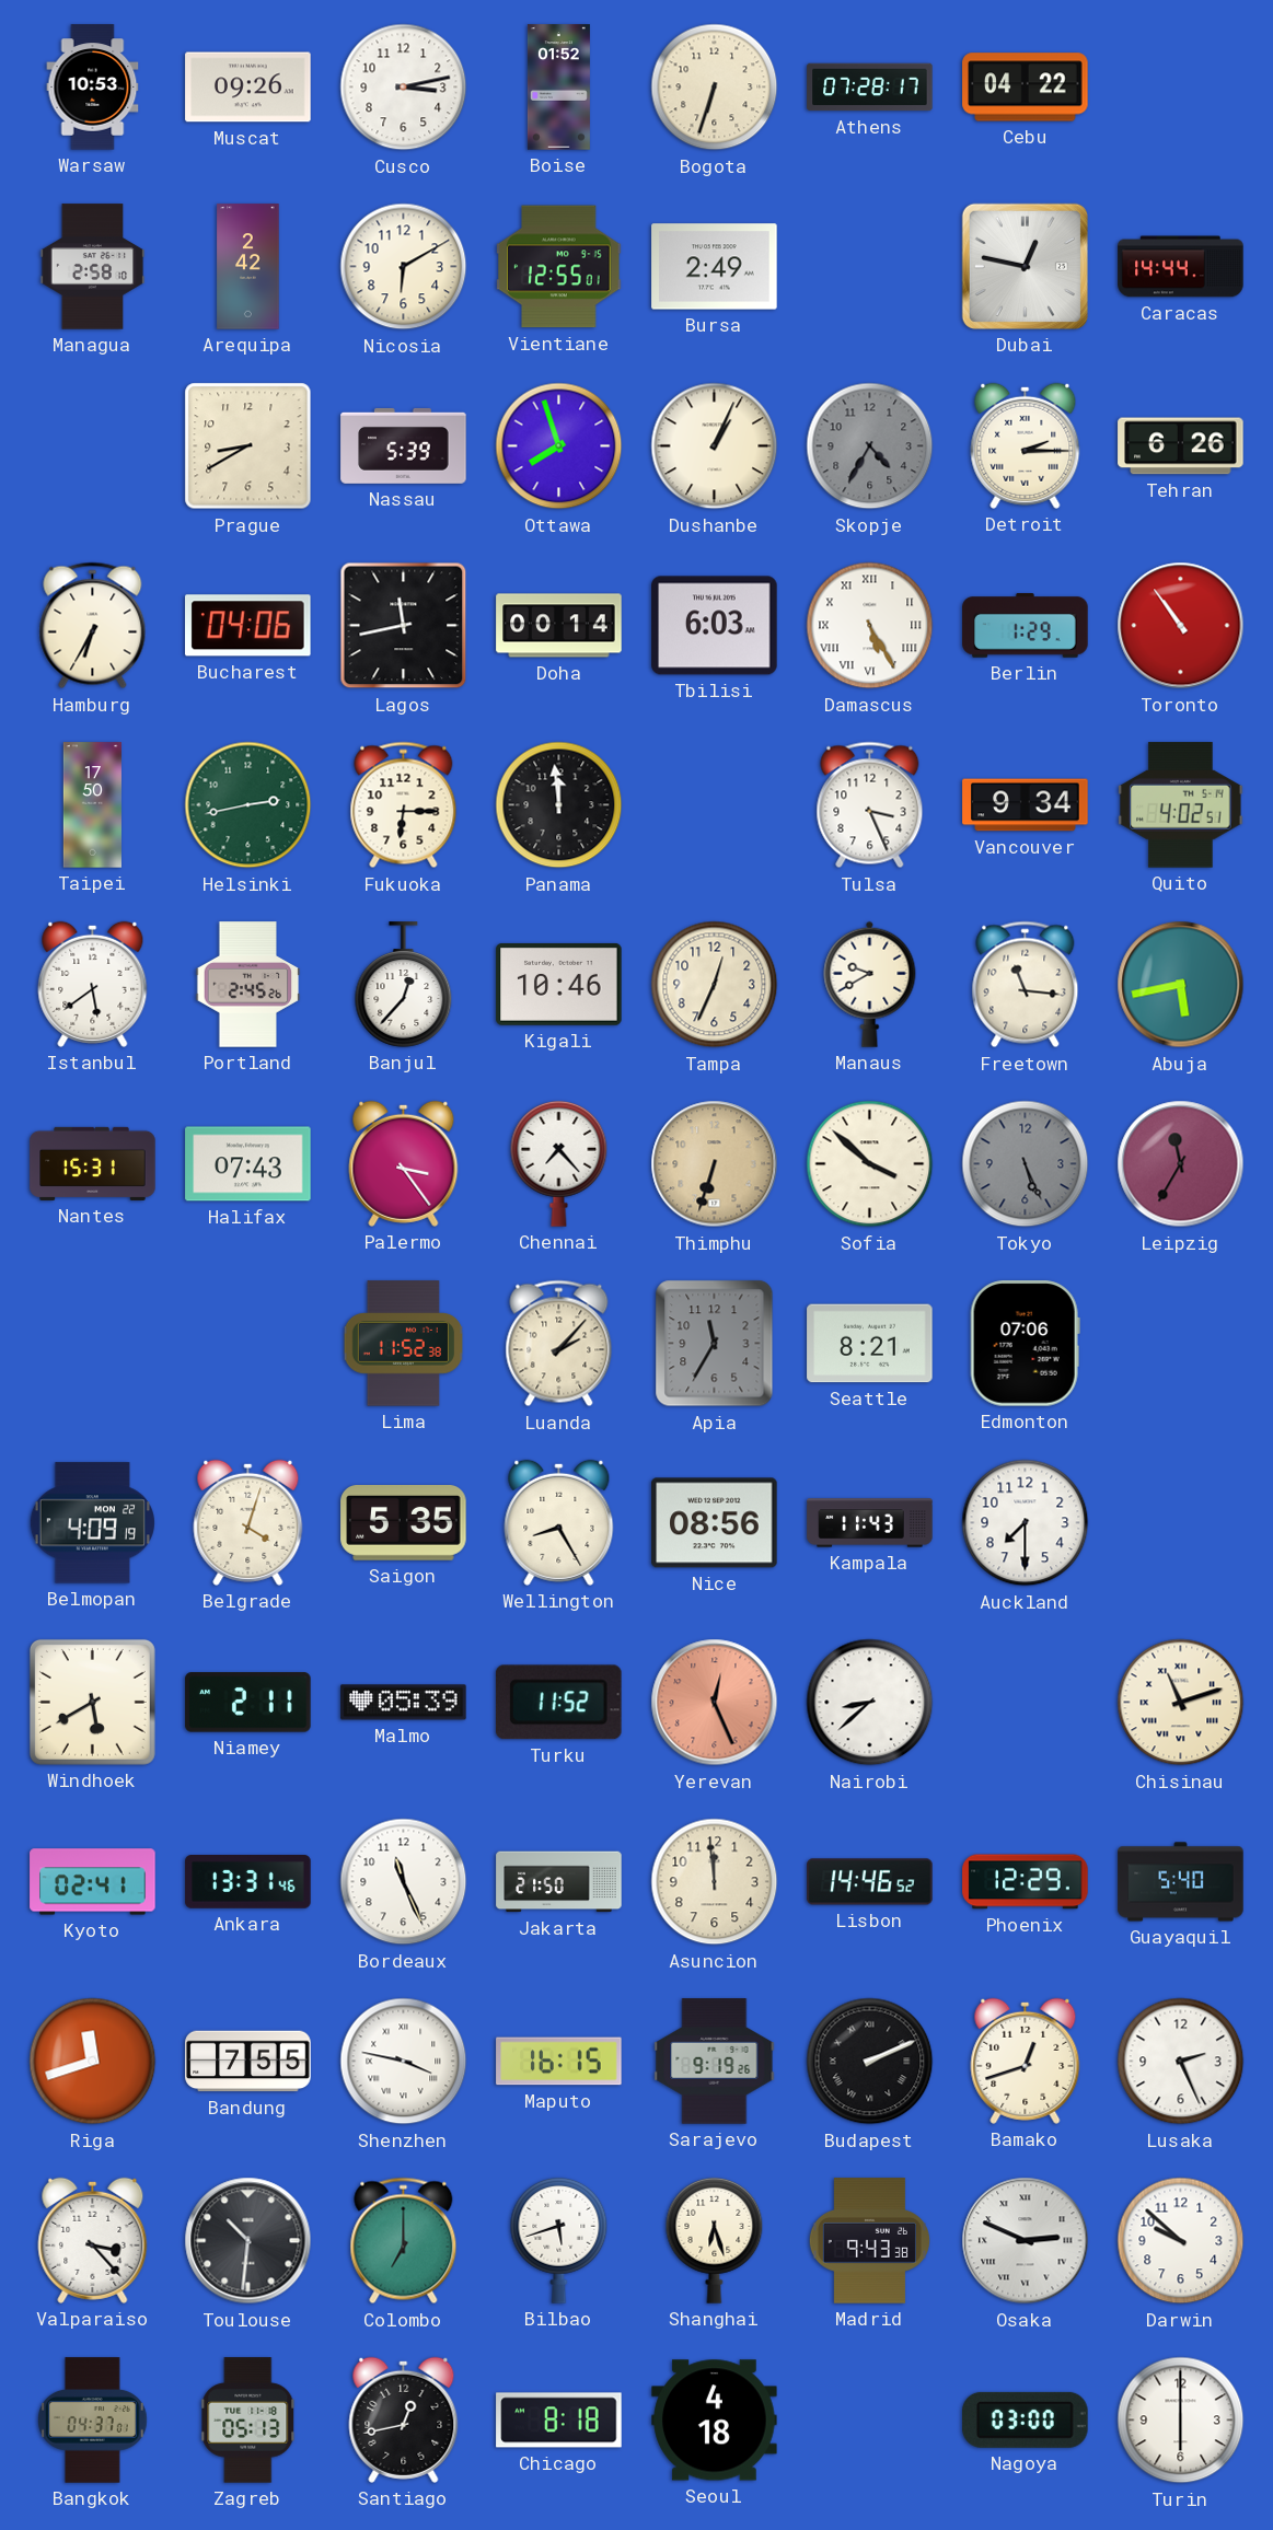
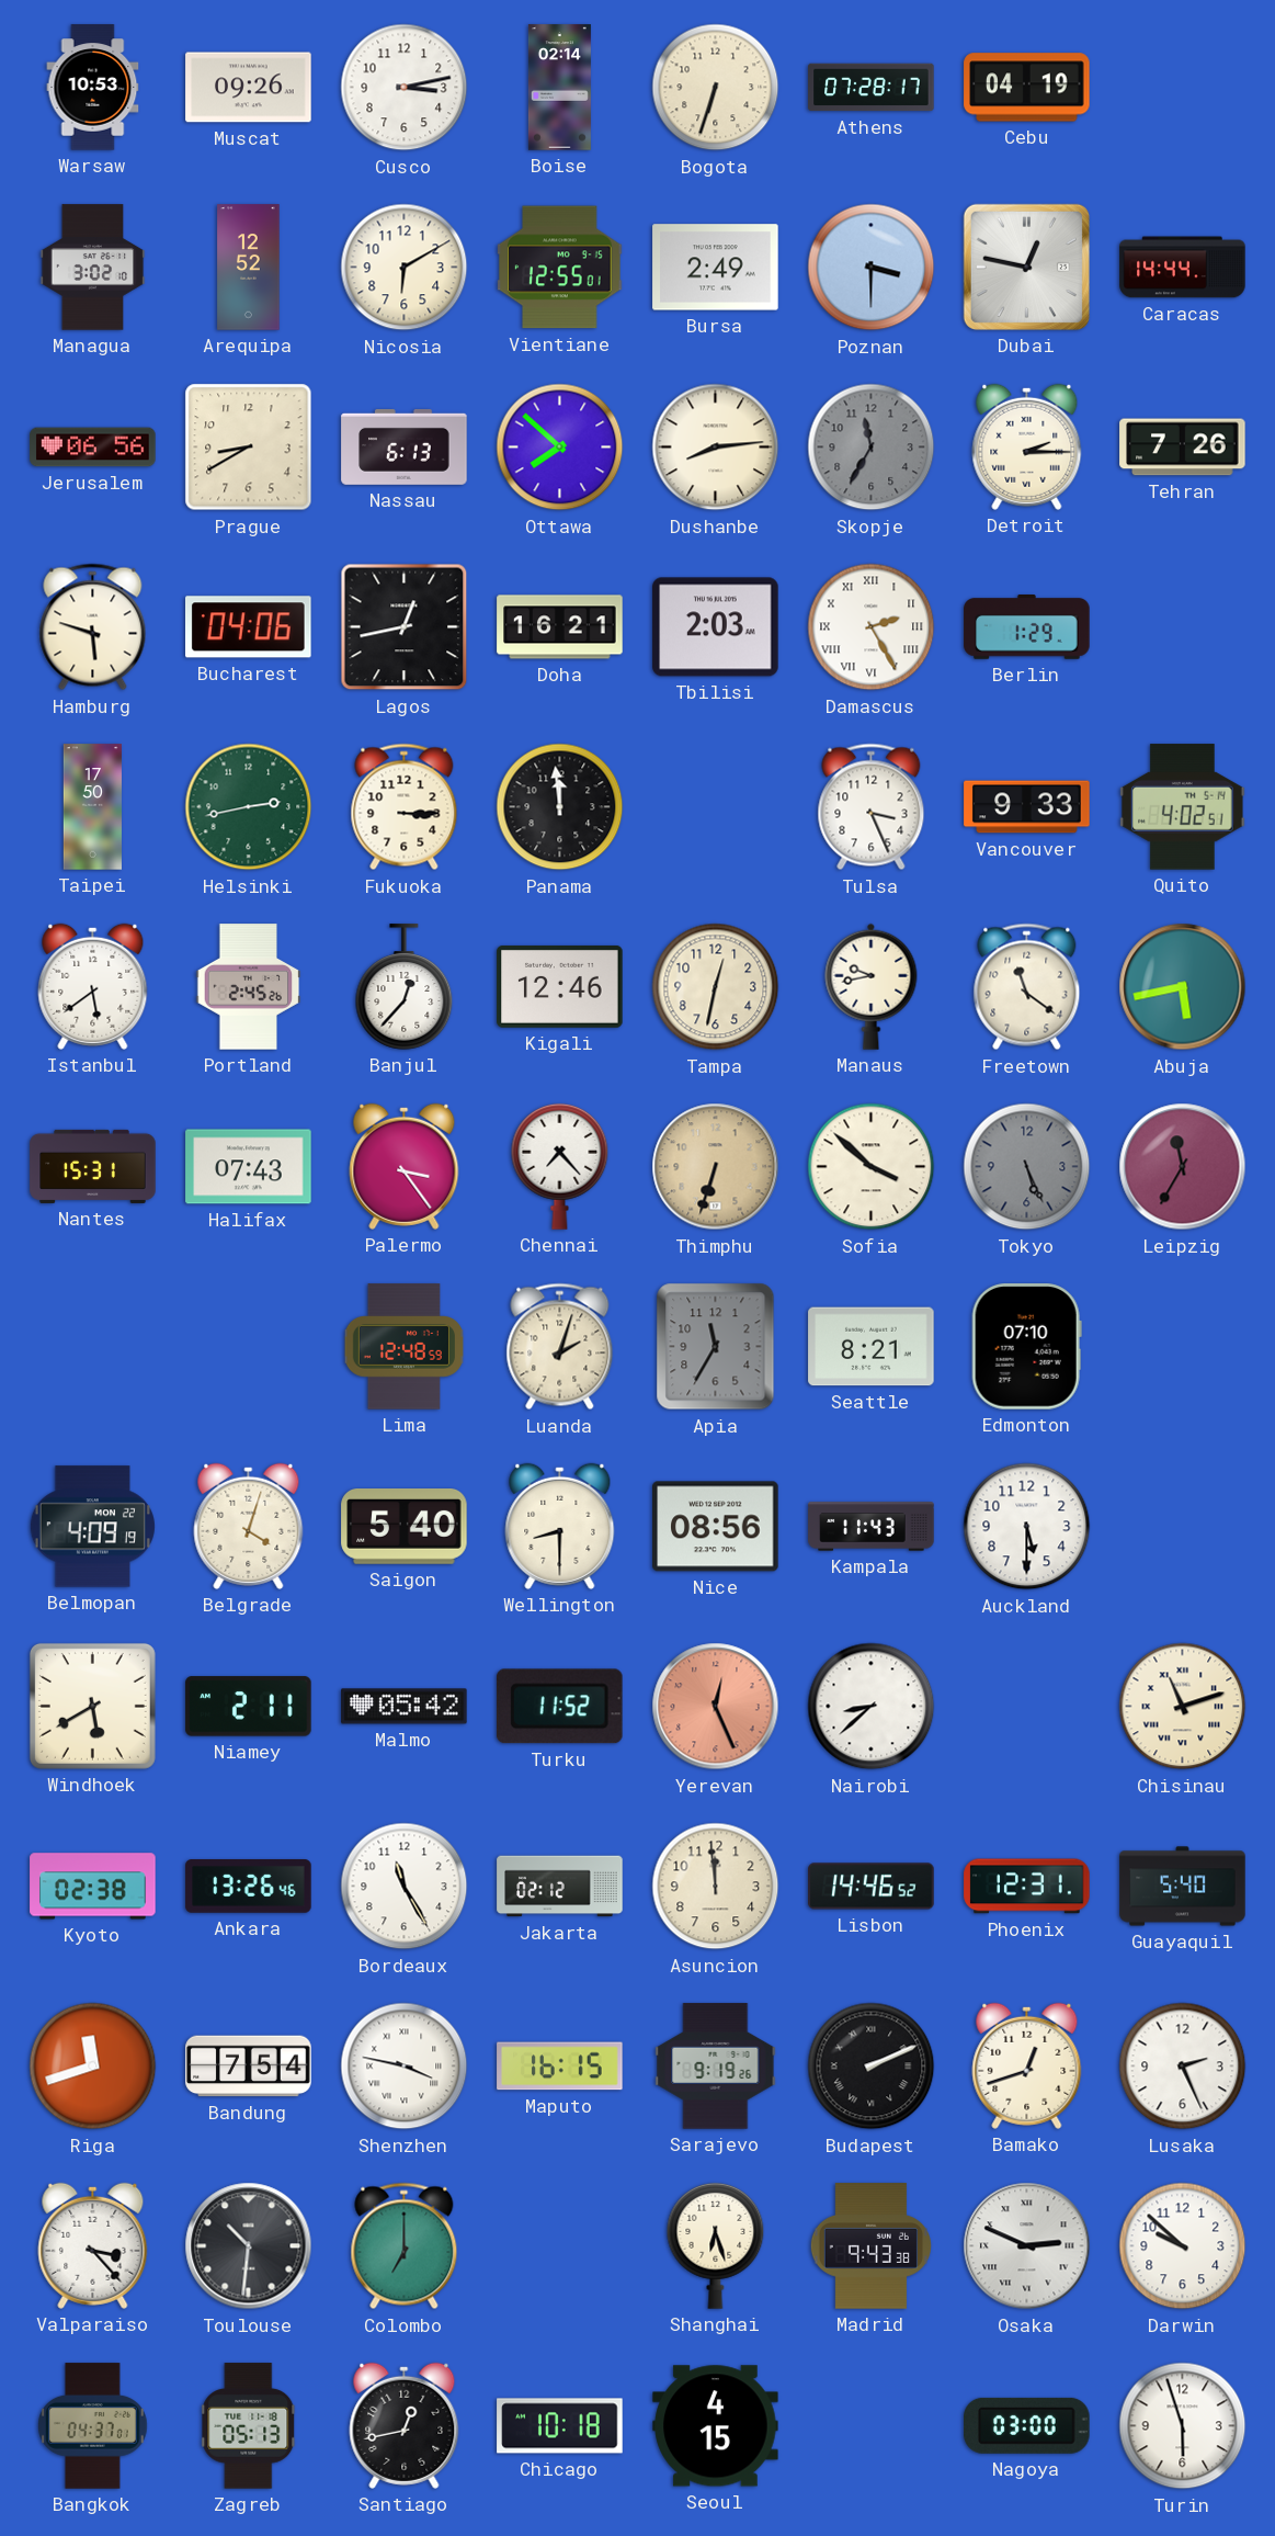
Boise: 01:52 -> 02:14 (559, 88)
Cebu: 04:22 -> 04:19 (1027, 88)
Managua: 2:58 -> 3:02 (93, 268)
Arequipa: 2:42 -> 12:52 (249, 268)
Poznan: none -> 3:30 (872, 268)
Jerusalem: none -> 06:56 (93, 448)
Nassau: 5:39 -> 6:13 (405, 446)
Ottawa: 7:57 -> 7:52 (560, 448)
Dushanbe: 1:04 -> 8:14 (716, 448)
Skopje: 4:35 -> 11:35 (872, 448)
Tehran: 6:26 -> 7:26 (1183, 448)
Hamburg: 6:35 -> 5:48 (93, 627)
Lagos: 11:43 -> 12:43 (405, 627)
Doha: 00:14 -> 16:21 (560, 627)
Tbilisi: 6:03 -> 2:03 (716, 627)
Damascus: 5:25 -> 2:25 (872, 627)
Toronto: 10:54 -> none (1181, 626)
Fukuoka: 6:15 -> 3:15 (405, 807)
Vancouver: 9:34 -> 9:33 (1027, 807)
Kigali: 10:46 -> 12:46 (560, 986)
Tampa: 12:34 -> 12:32 (716, 987)
Manaus: 9:40 -> 9:43 (872, 986)
Freetown: 11:16 -> 11:21 (1027, 987)
Lima: 11:52 -> 12:48 (403, 1347)
Luanda: 2:07 -> 2:03 (560, 1347)
Edmonton: 07:06 -> 07:10 (1026, 1347)
Saigon: 5:35 -> 5:40 (405, 1527)
Wellington: 8:25 -> 8:30 (560, 1526)
Auckland: 7:30 -> 5:30 (1027, 1527)
Malmo: 05:39 -> 05:42 (405, 1707)
Kyoto: 02:41 -> 02:38 (93, 1887)
Ankara: 13:31 -> 13:26 (249, 1887)
Bordeaux: 11:26 -> 11:25 (405, 1887)
Jakarta: 21:50 -> 02:12 (560, 1887)
Phoenix: 12:29 -> 12:31 (1027, 1887)
Bandung: 7:55 -> 7:54 (249, 2067)
Bilbao: 5:42 -> none (559, 2240)
Chicago: 8:18 -> 10:18 (560, 2426)
Seoul: 4:18 -> 4:15 (716, 2426)
Turin: 6:00 -> 5:57 (1183, 2426)
